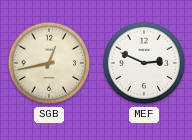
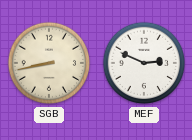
SGB: 12:43 -> 8:43 (49, 63)
